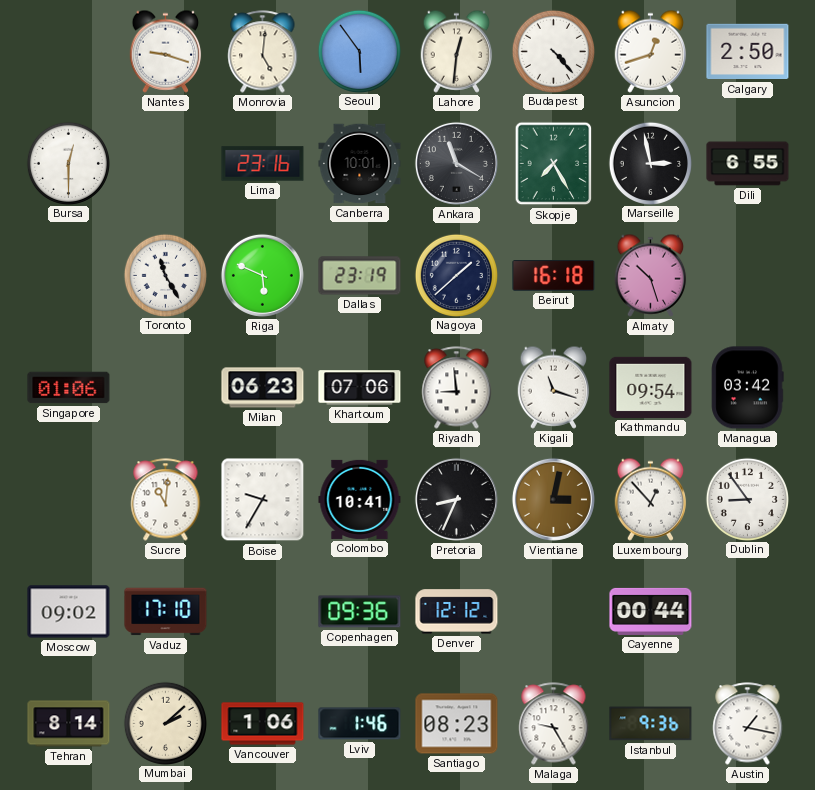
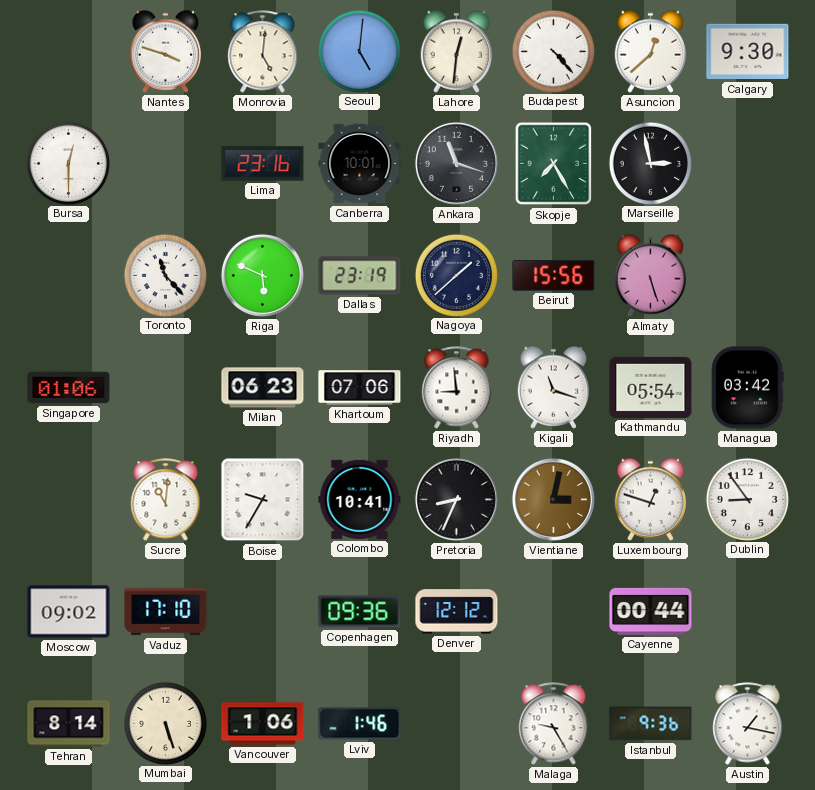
Nantes: 9:18 -> 3:48 (166, 51)
Seoul: 5:54 -> 5:01 (359, 51)
Asuncion: 12:42 -> 12:38 (651, 51)
Calgary: 2:50 -> 9:30 (748, 52)
Ankara: 11:20 -> 11:18 (456, 163)
Dili: 6:55 -> none (748, 164)
Toronto: 11:25 -> 11:23 (165, 275)
Beirut: 16:18 -> 15:56 (554, 276)
Almaty: 10:27 -> 5:27 (651, 275)
Kathmandu: 09:54 -> 05:54 (651, 387)
Luxembourg: 12:53 -> 12:48 (651, 499)
Mumbai: 2:08 -> 5:27 (165, 723)
Santiago: 08:23 -> none (457, 724)
